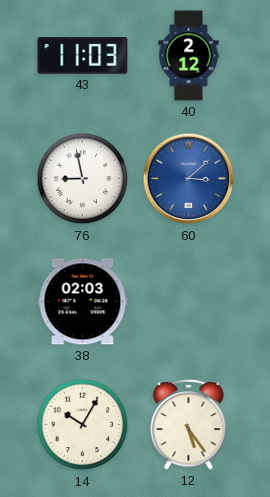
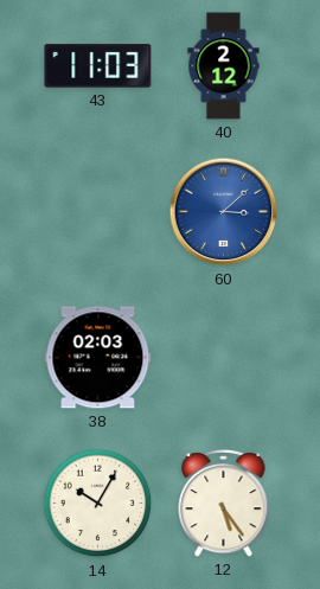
76: 8:58 -> none (83, 179)
